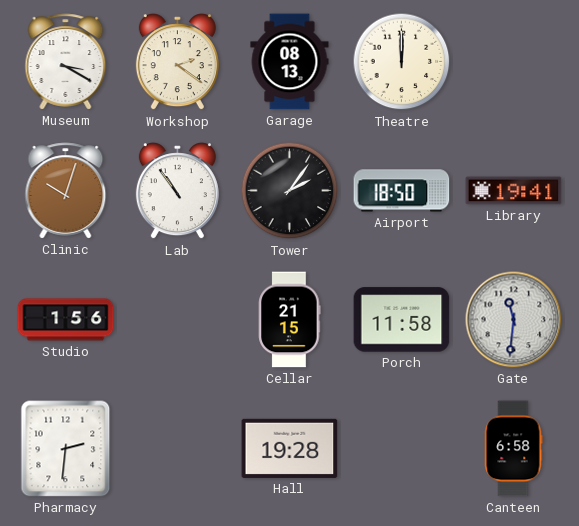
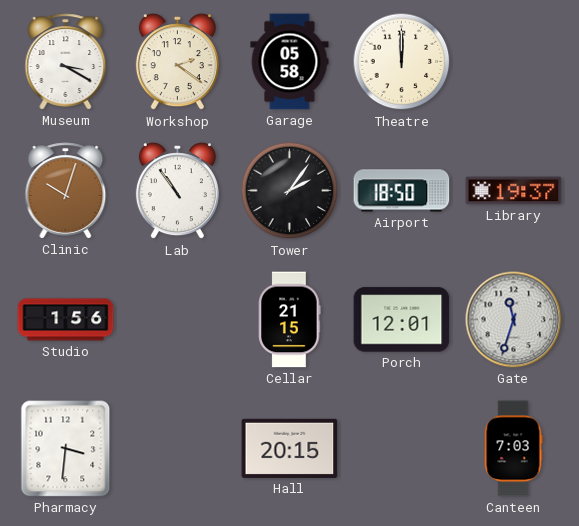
Garage: 08:13 -> 05:58 (290, 62)
Library: 19:41 -> 19:37 (514, 191)
Porch: 11:58 -> 12:01 (402, 320)
Gate: 11:31 -> 11:33 (514, 320)
Pharmacy: 2:31 -> 3:31 (66, 449)
Hall: 19:28 -> 20:15 (290, 448)
Canteen: 6:58 -> 7:03 (513, 449)
